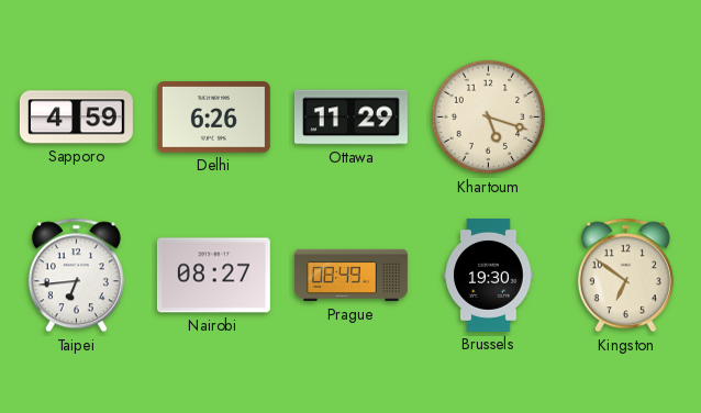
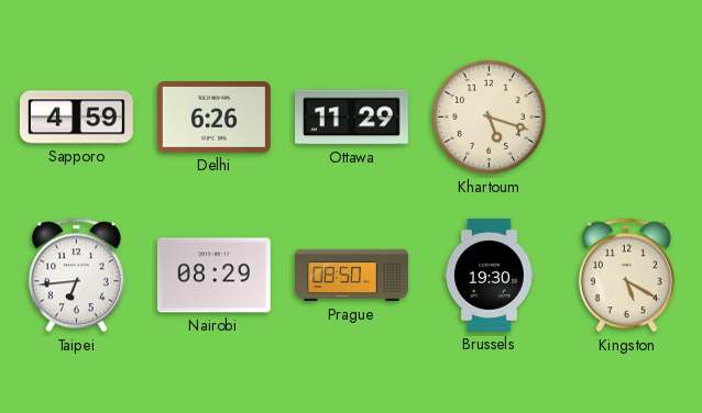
Nairobi: 08:27 -> 08:29 (213, 276)
Prague: 08:49 -> 08:50 (352, 276)
Kingston: 6:51 -> 5:20 (626, 276)
